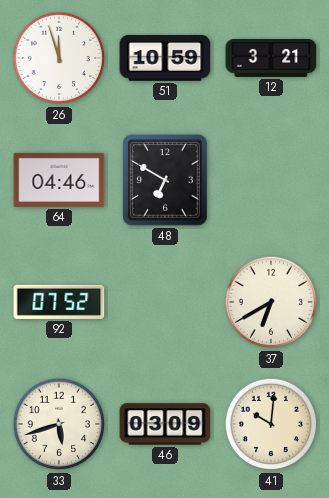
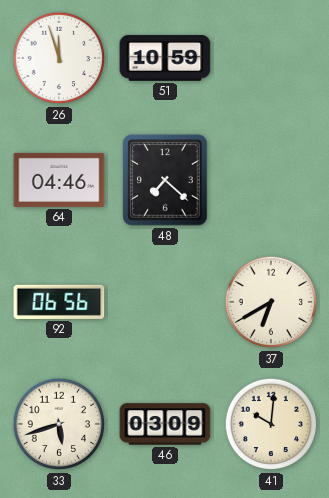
12: 3:21 -> none (271, 58)
48: 6:50 -> 7:22 (165, 180)
92: 07:52 -> 06:56 (59, 302)
